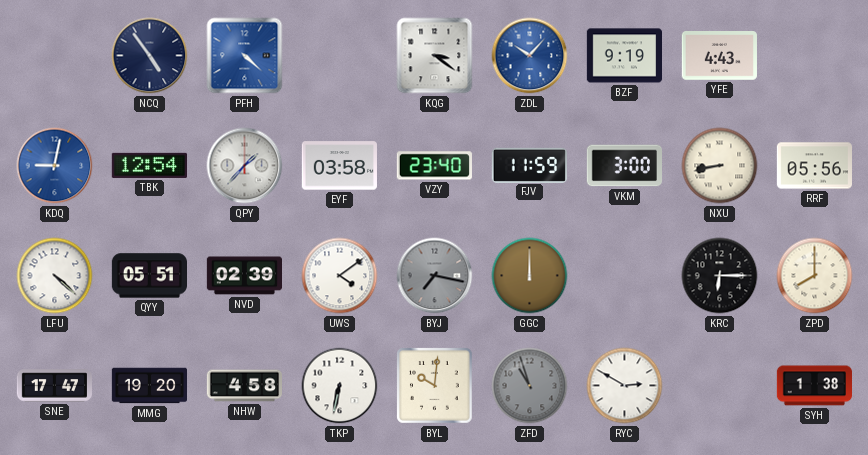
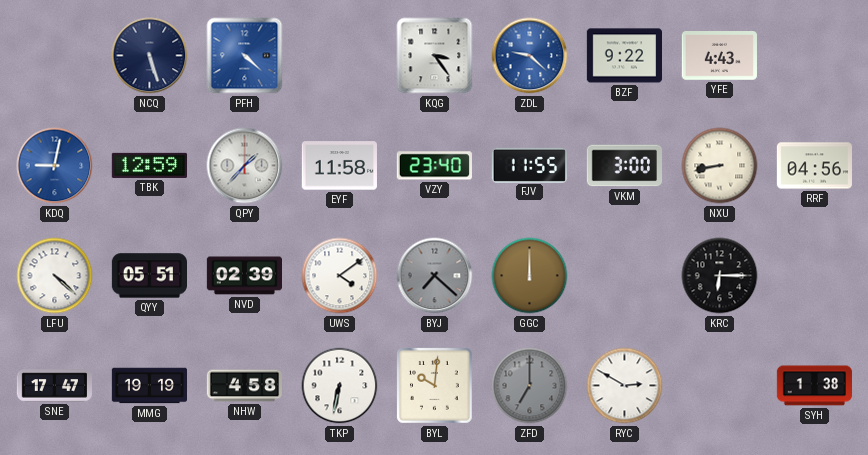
NCQ: 4:54 -> 5:27 (150, 56)
KQG: 3:21 -> 3:24 (435, 56)
ZDL: 10:07 -> 9:22 (530, 56)
BZF: 9:19 -> 9:22 (624, 56)
TBK: 12:54 -> 12:59 (149, 165)
EYF: 03:58 -> 11:58 (339, 166)
FJV: 11:59 -> 11:55 (529, 165)
RRF: 05:56 -> 04:56 (814, 166)
BYJ: 7:17 -> 7:22 (435, 276)
ZPD: 8:00 -> none (815, 276)
MMG: 19:20 -> 19:19 (149, 386)
ZFD: 10:57 -> 7:00 (530, 386)
